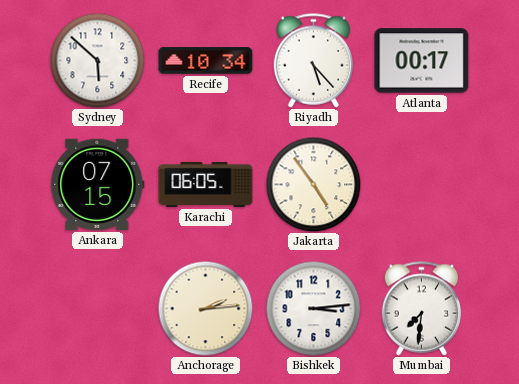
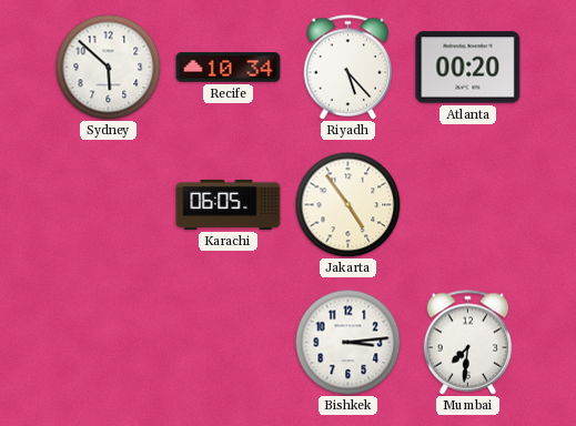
Atlanta: 00:17 -> 00:20 (468, 68)
Ankara: 07:15 -> none (98, 184)
Anchorage: 2:14 -> none (205, 308)
